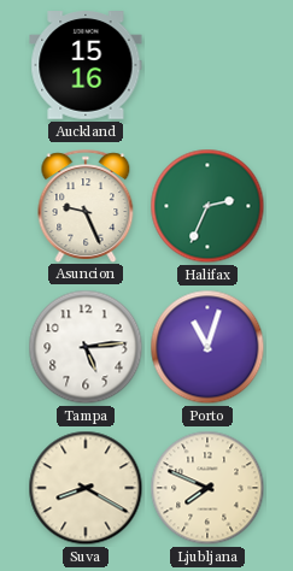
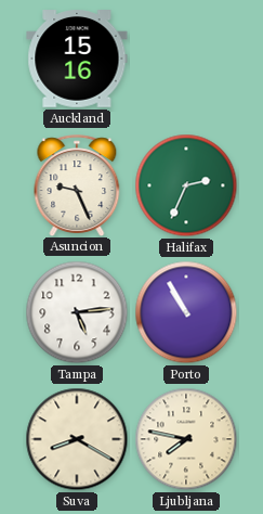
Porto: 11:03 -> 10:55 (186, 312)
Ljubljana: 7:49 -> 7:47 (186, 439)
